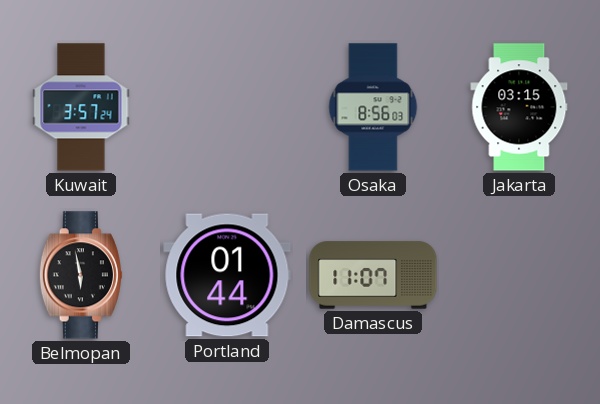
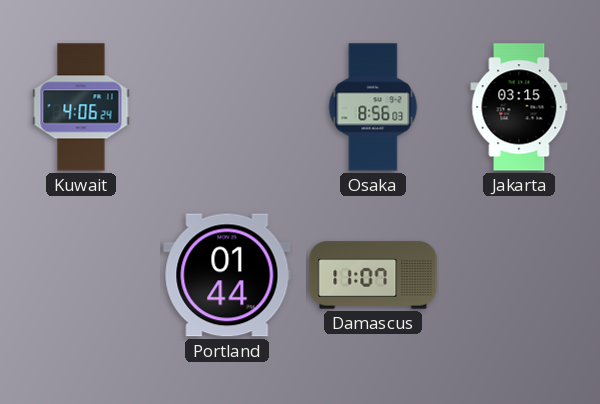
Kuwait: 3:57 -> 4:06 (81, 107)
Belmopan: 5:58 -> none (81, 275)
